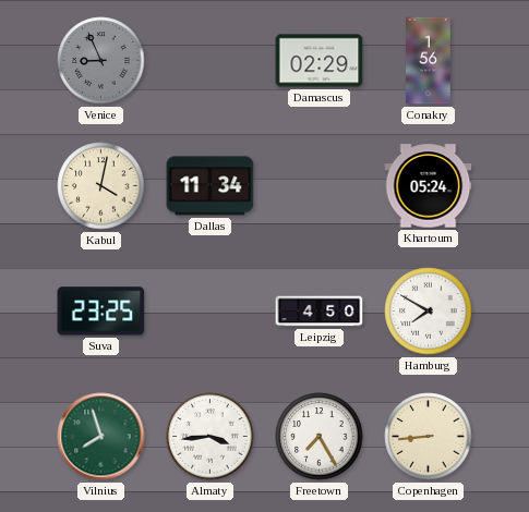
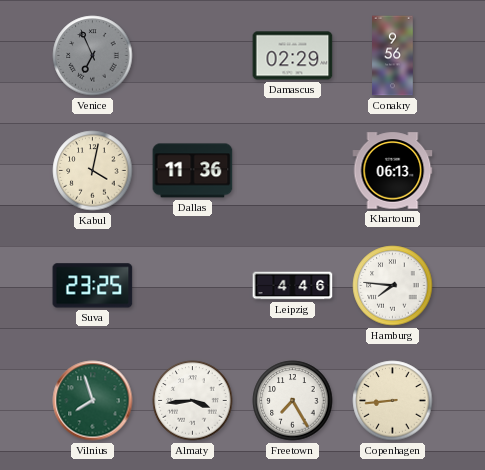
Venice: 8:56 -> 6:56 (93, 56)
Conakry: 1:56 -> 9:56 (393, 56)
Dallas: 11:34 -> 11:36 (193, 171)
Khartoum: 05:24 -> 06:13 (393, 171)
Leipzig: 4:50 -> 4:46 (293, 286)
Hamburg: 7:50 -> 7:46 (393, 286)
